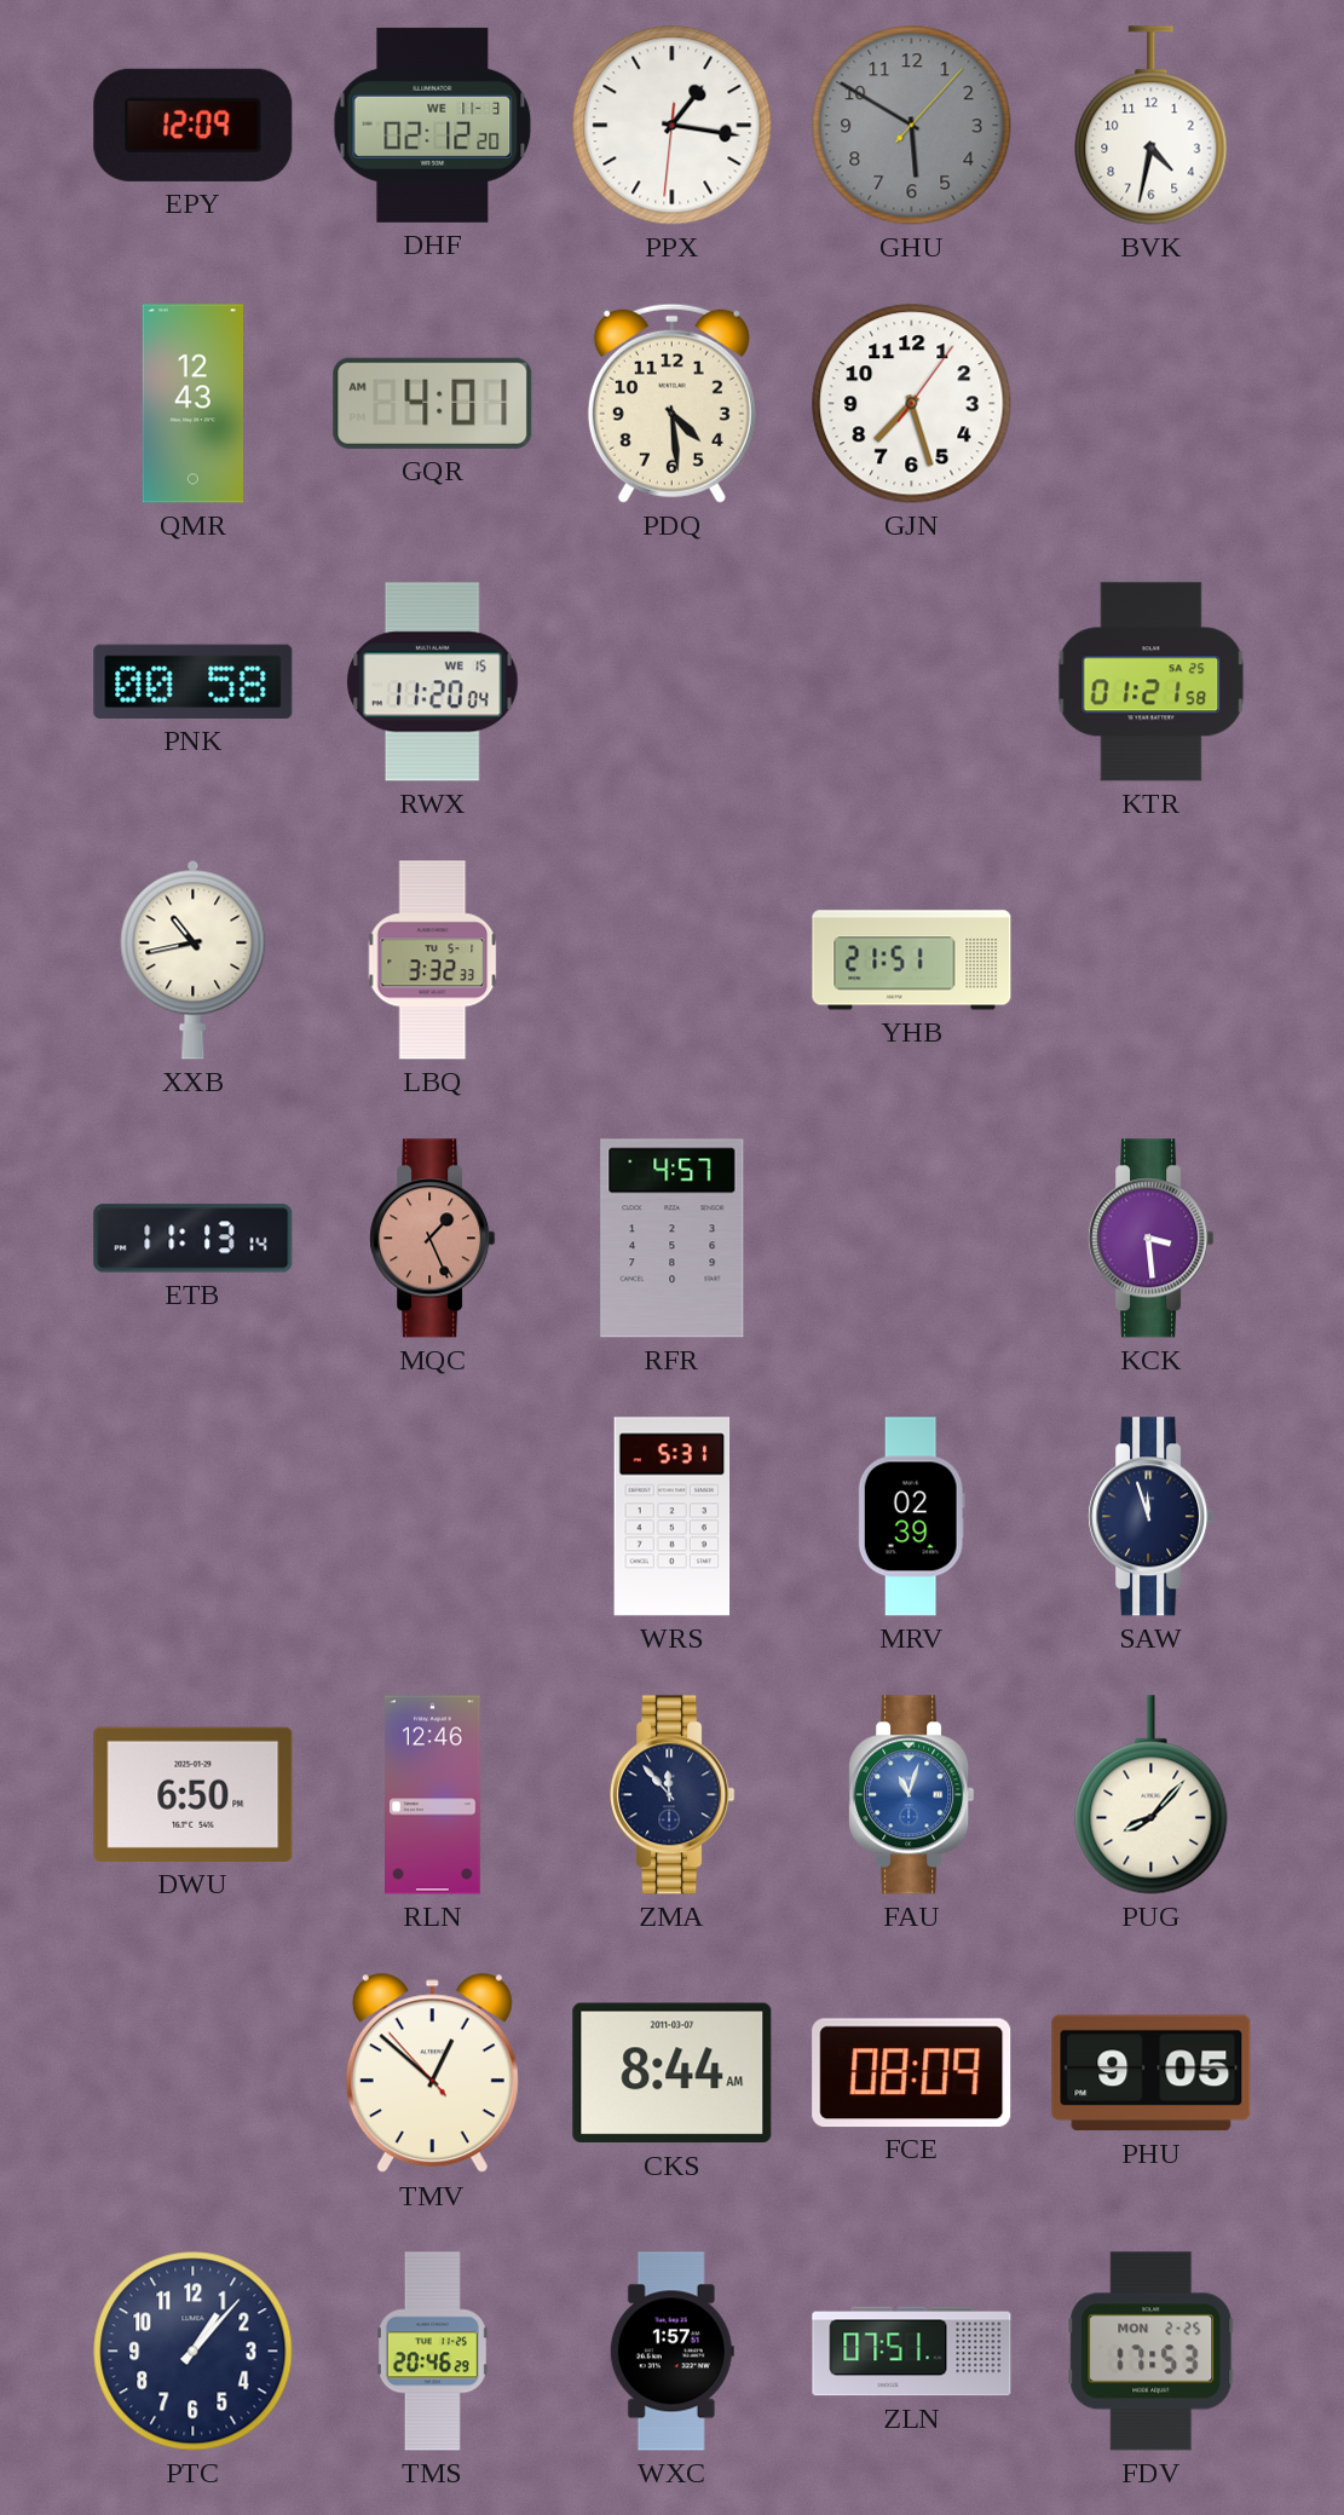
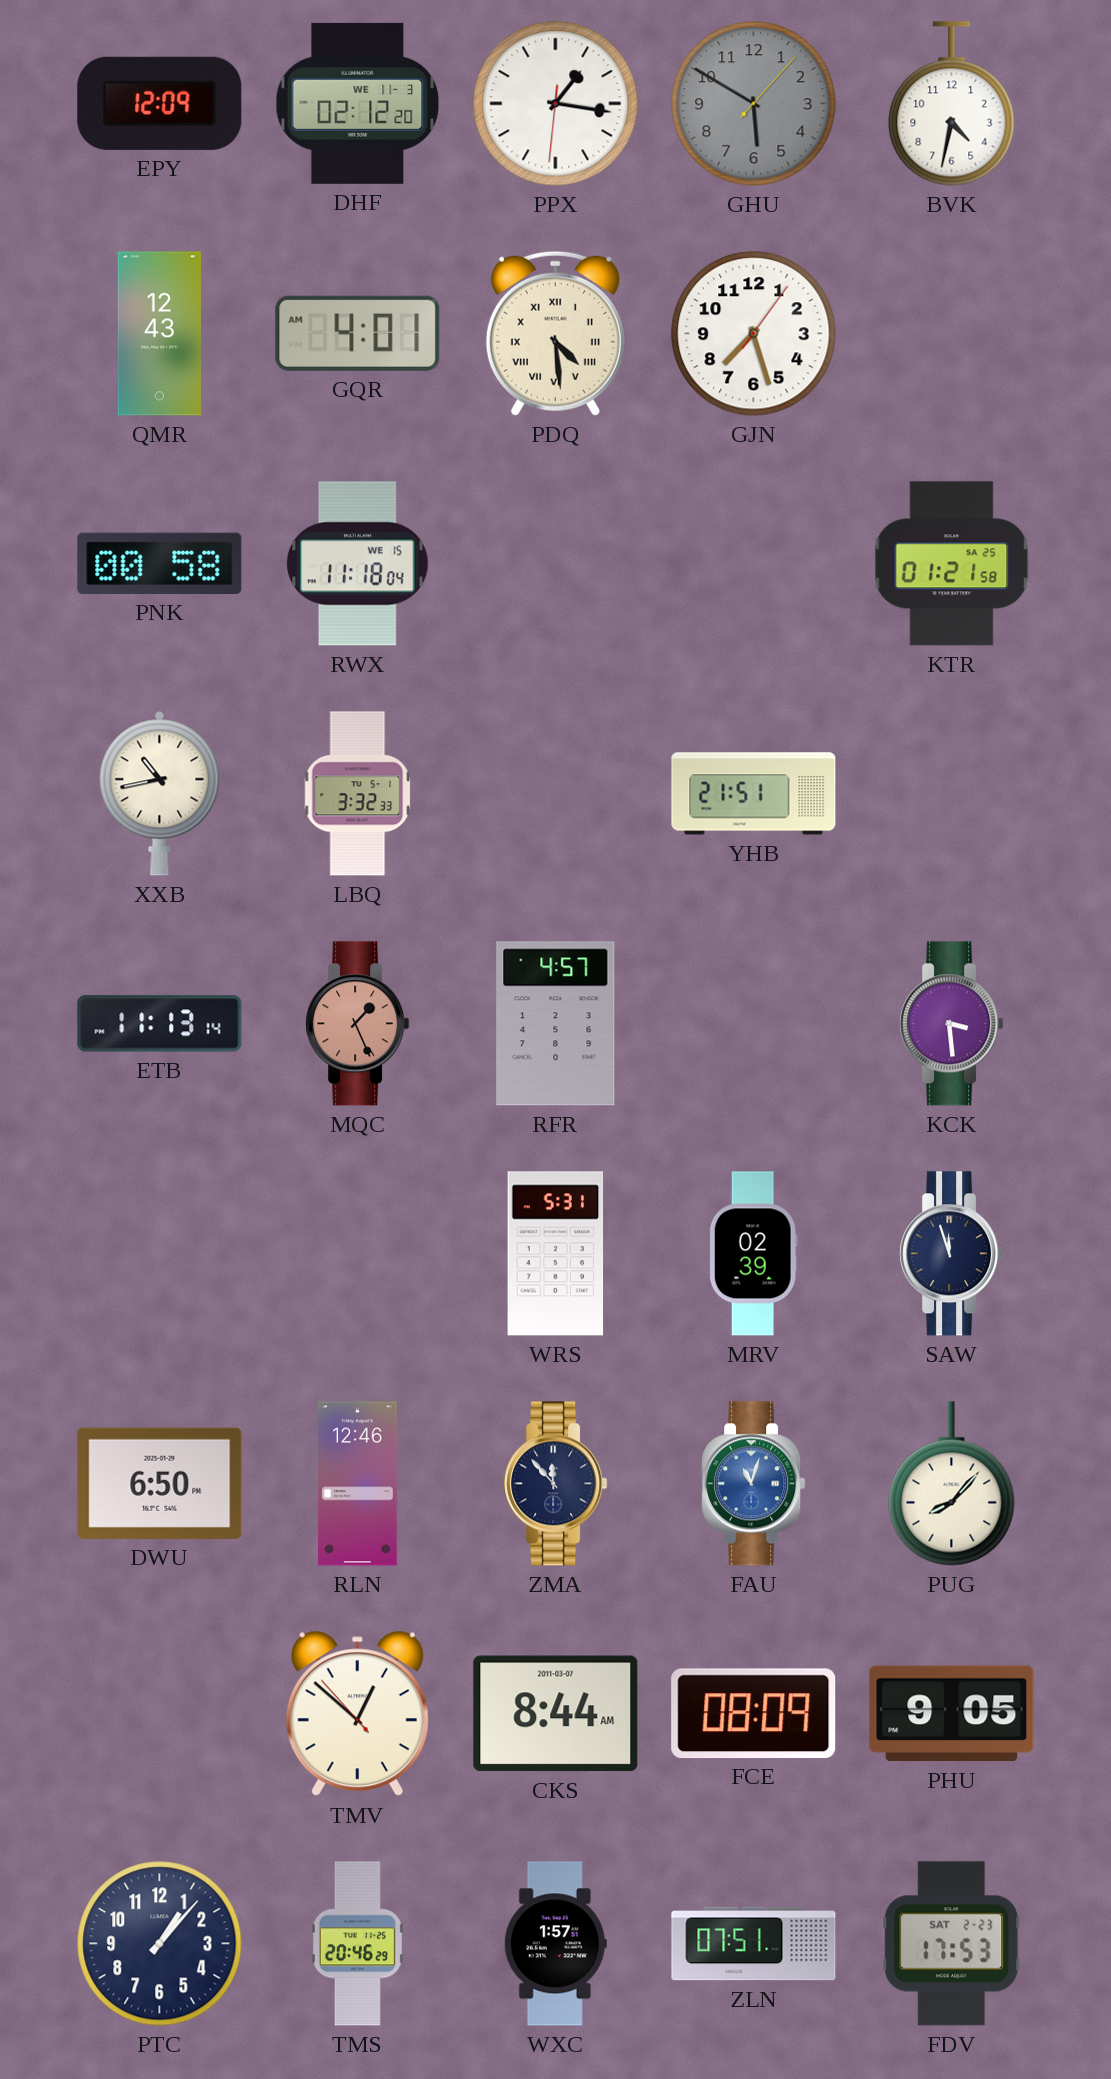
PDQ numerals: Arabic -> Roman (555, 333)
RWX: 11:20 -> 11:18 (358, 564)
FDV date: MON 2-25 -> SAT 2-23 (952, 1944)
